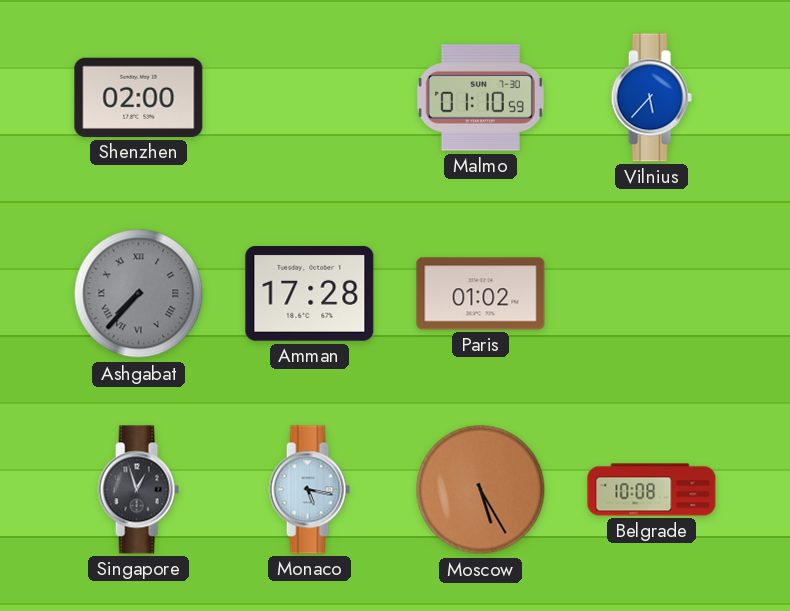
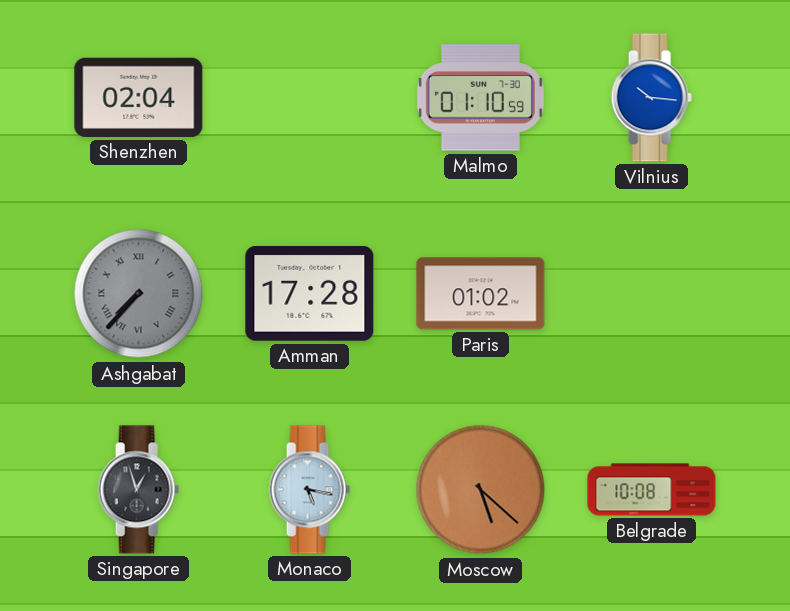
Shenzhen: 02:00 -> 02:04 (139, 97)
Vilnius: 5:37 -> 10:16 (651, 98)
Moscow: 5:25 -> 5:22 (481, 490)
